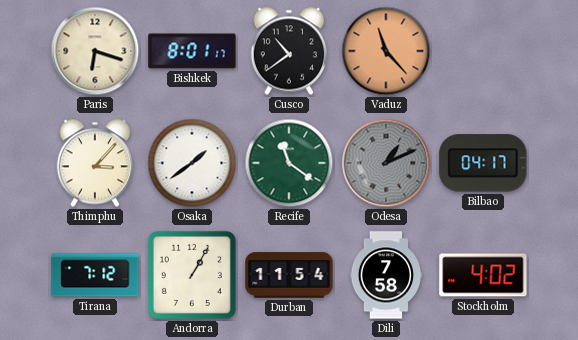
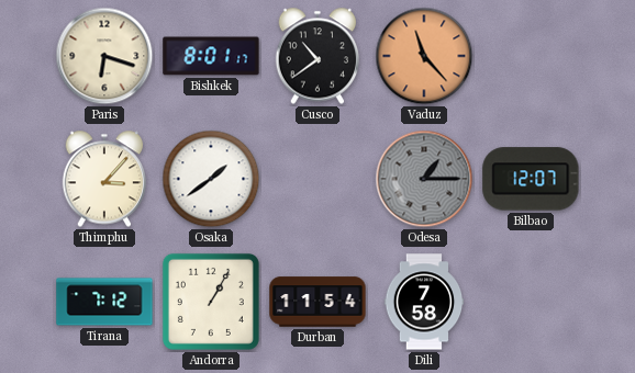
Recife: 11:21 -> none (289, 163)
Odesa: 1:11 -> 1:15 (424, 179)
Bilbao: 04:17 -> 12:07 (531, 179)
Stockholm: 4:02 -> none (483, 275)
